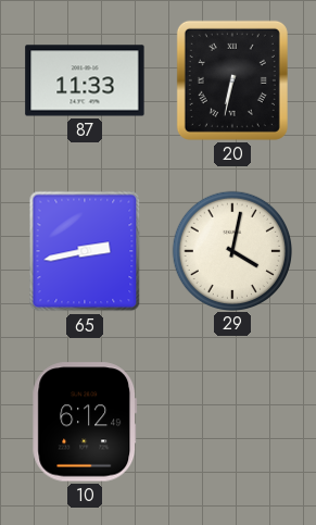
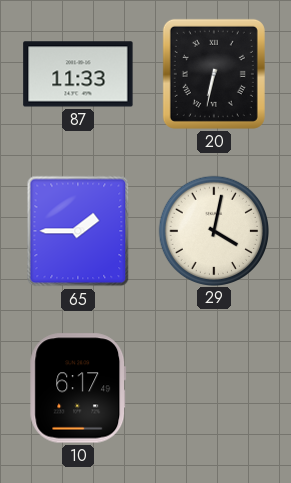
65: 2:43 -> 1:45 (78, 231)
10: 6:12 -> 6:17 (78, 388)
